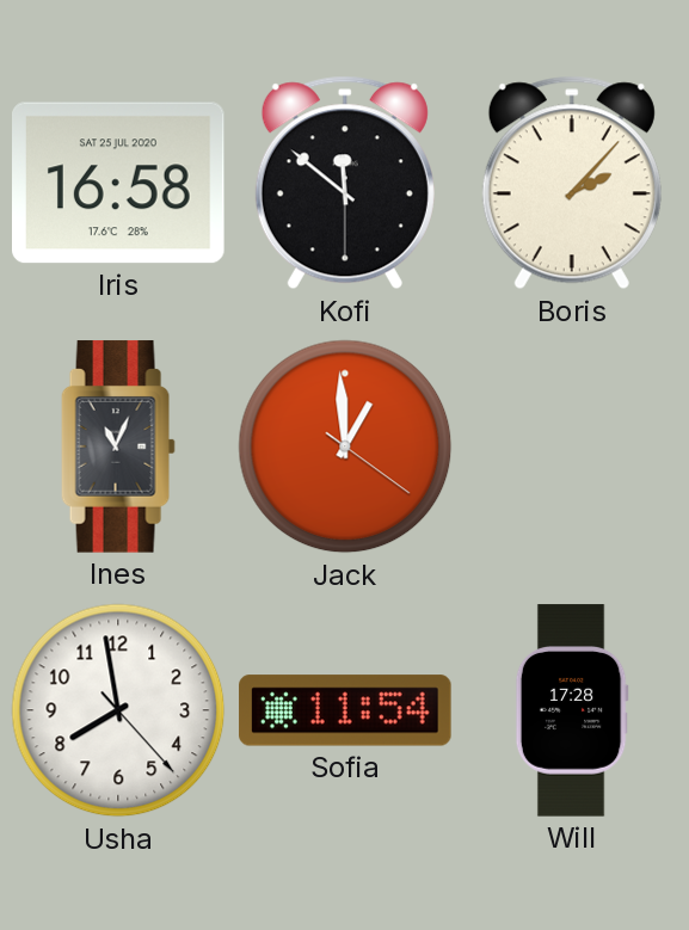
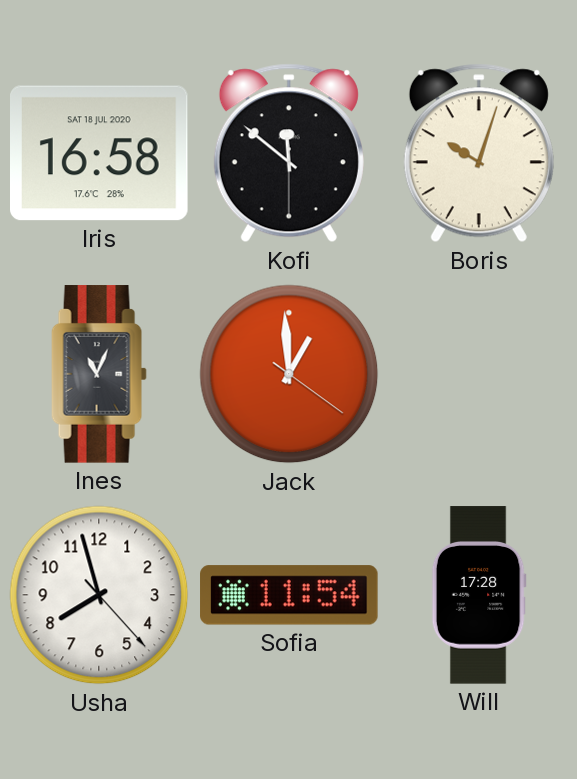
Iris date: SAT 25 JUL 2020 -> SAT 18 JUL 2020 (100, 153)
Boris: 2:07 -> 10:03 (479, 153)
Usha: 7:58 -> 7:57 (99, 595)
